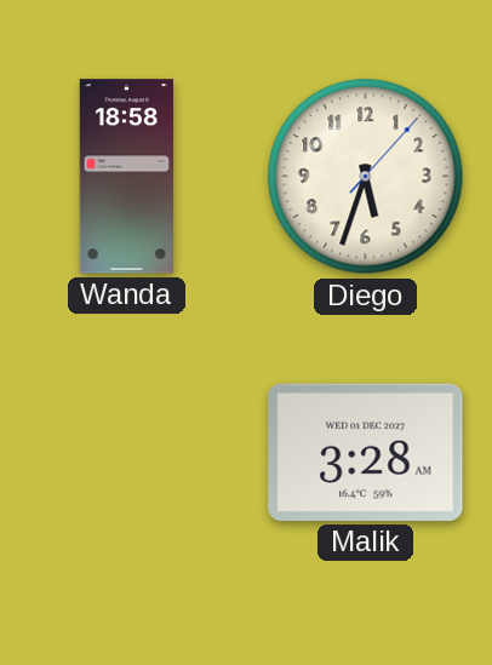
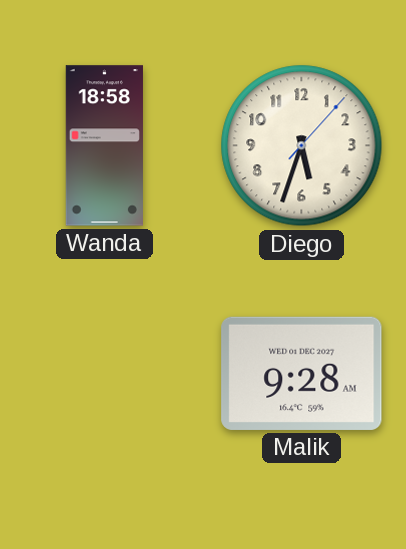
Malik: 3:28 -> 9:28 (302, 373)
